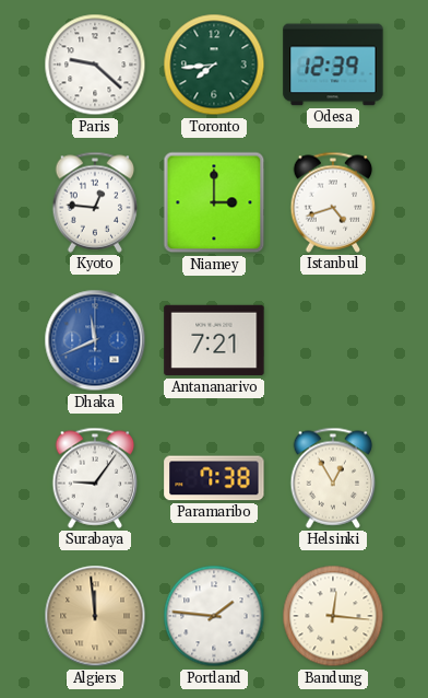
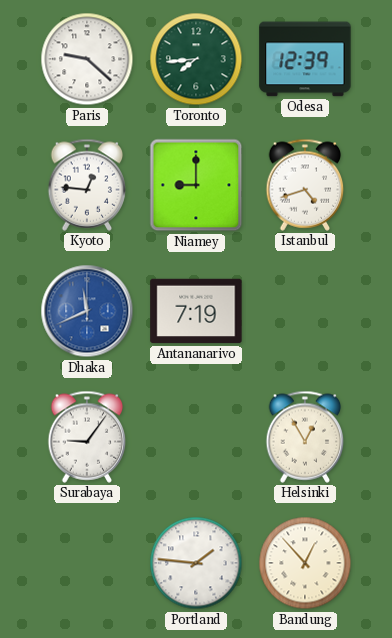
Niamey: 3:00 -> 9:00 (196, 185)
Antananarivo: 7:21 -> 7:19 (196, 311)
Paramaribo: 7:38 -> none (214, 478)
Algiers: 11:59 -> none (95, 616)
Bandung: 12:16 -> 12:53 (305, 563)
